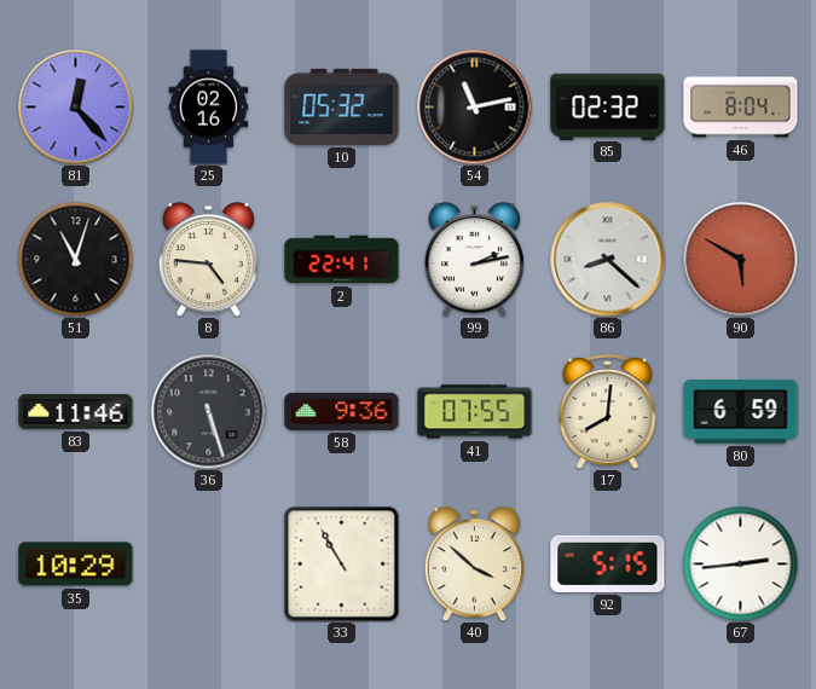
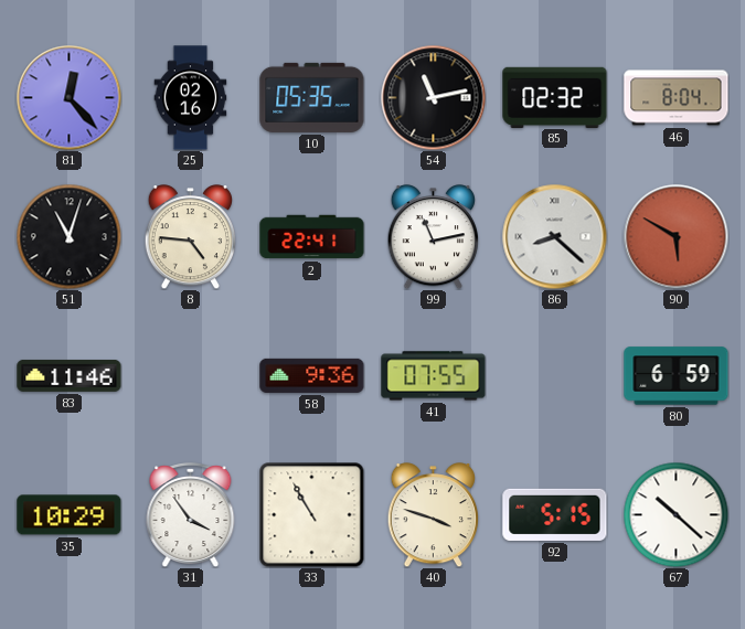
10: 05:32 -> 05:35 (312, 97)
99: 2:13 -> 11:13 (433, 237)
36: 5:27 -> none (208, 411)
17: 8:01 -> none (608, 412)
31: none -> 3:54 (191, 515)
40: 3:52 -> 3:48 (433, 515)
67: 2:44 -> 10:22 (675, 514)
